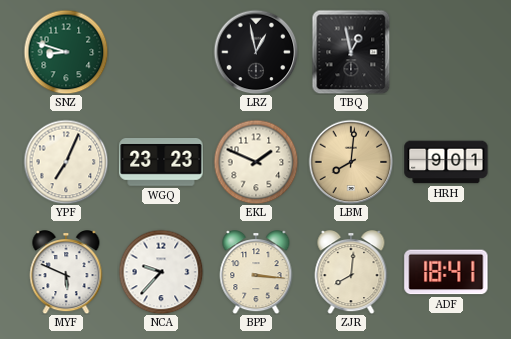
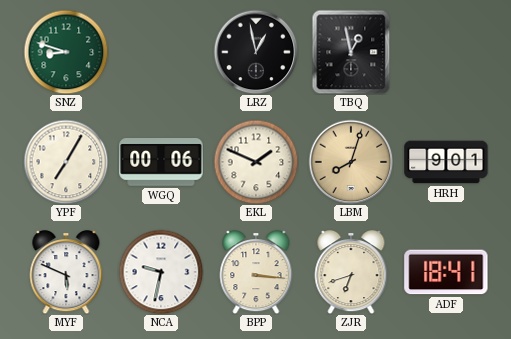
YPF: 7:04 -> 7:05 (66, 162)
WGQ: 23:23 -> 00:06 (161, 163)
LBM: 8:01 -> 8:03 (351, 162)
NCA: 9:37 -> 9:32 (161, 272)
ZJR: 8:01 -> 6:42 (351, 272)
